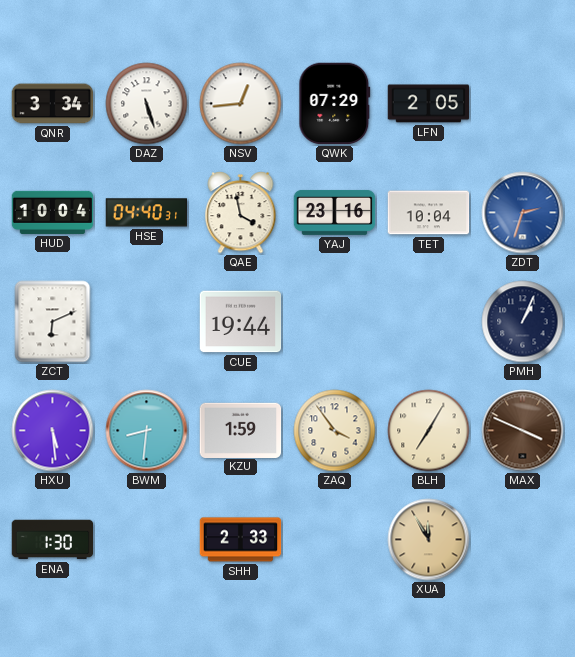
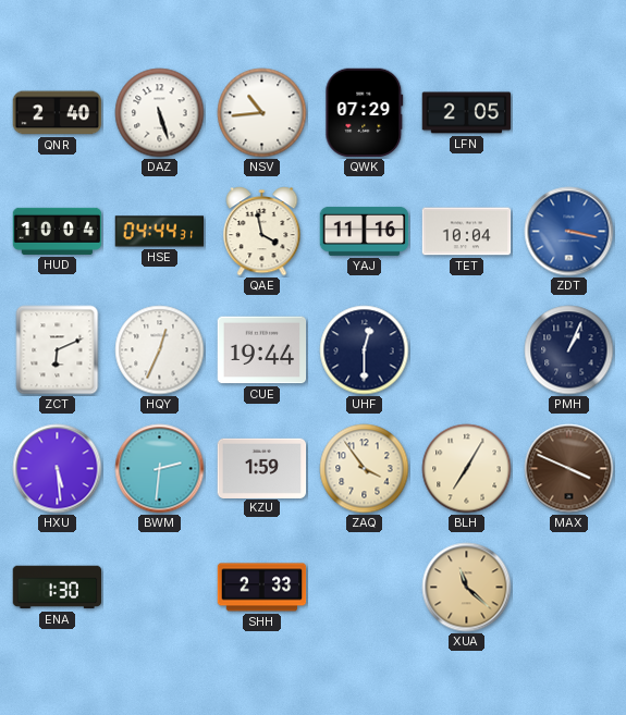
QNR: 3:34 -> 2:40 (58, 113)
NSV: 12:44 -> 10:44 (262, 113)
HSE: 04:40 -> 04:44 (160, 232)
YAJ: 23:16 -> 11:16 (365, 231)
ZDT: 2:33 -> 3:17 (569, 232)
HQY: none -> 12:34 (160, 350)
UHF: none -> 12:30 (365, 350)
BWM: 8:31 -> 2:31 (160, 469)
XUA: 11:55 -> 11:22 (467, 588)
